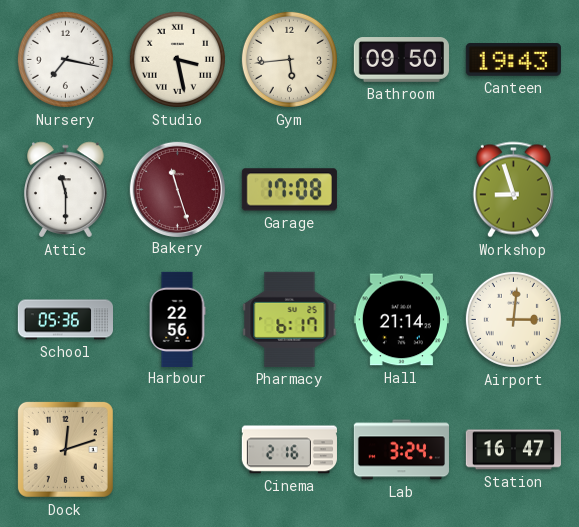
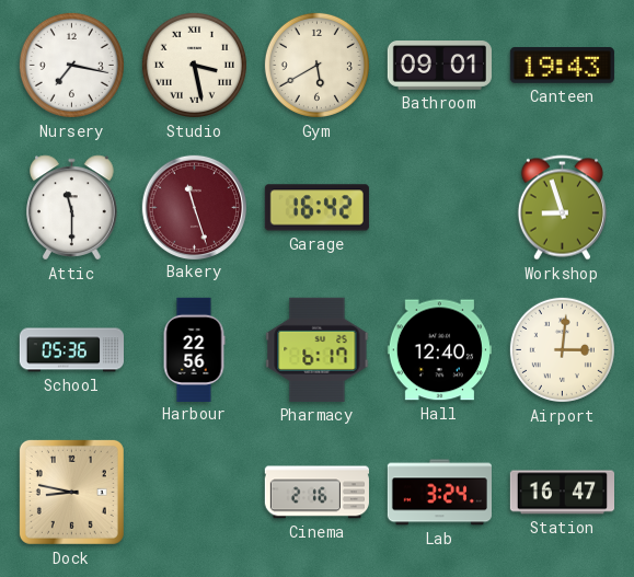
Gym: 5:44 -> 5:40 (316, 65)
Bathroom: 09:50 -> 09:01 (439, 66)
Garage: 17:08 -> 16:42 (316, 208)
Hall: 21:14 -> 12:40 (439, 350)
Dock: 12:12 -> 8:47 (71, 492)
